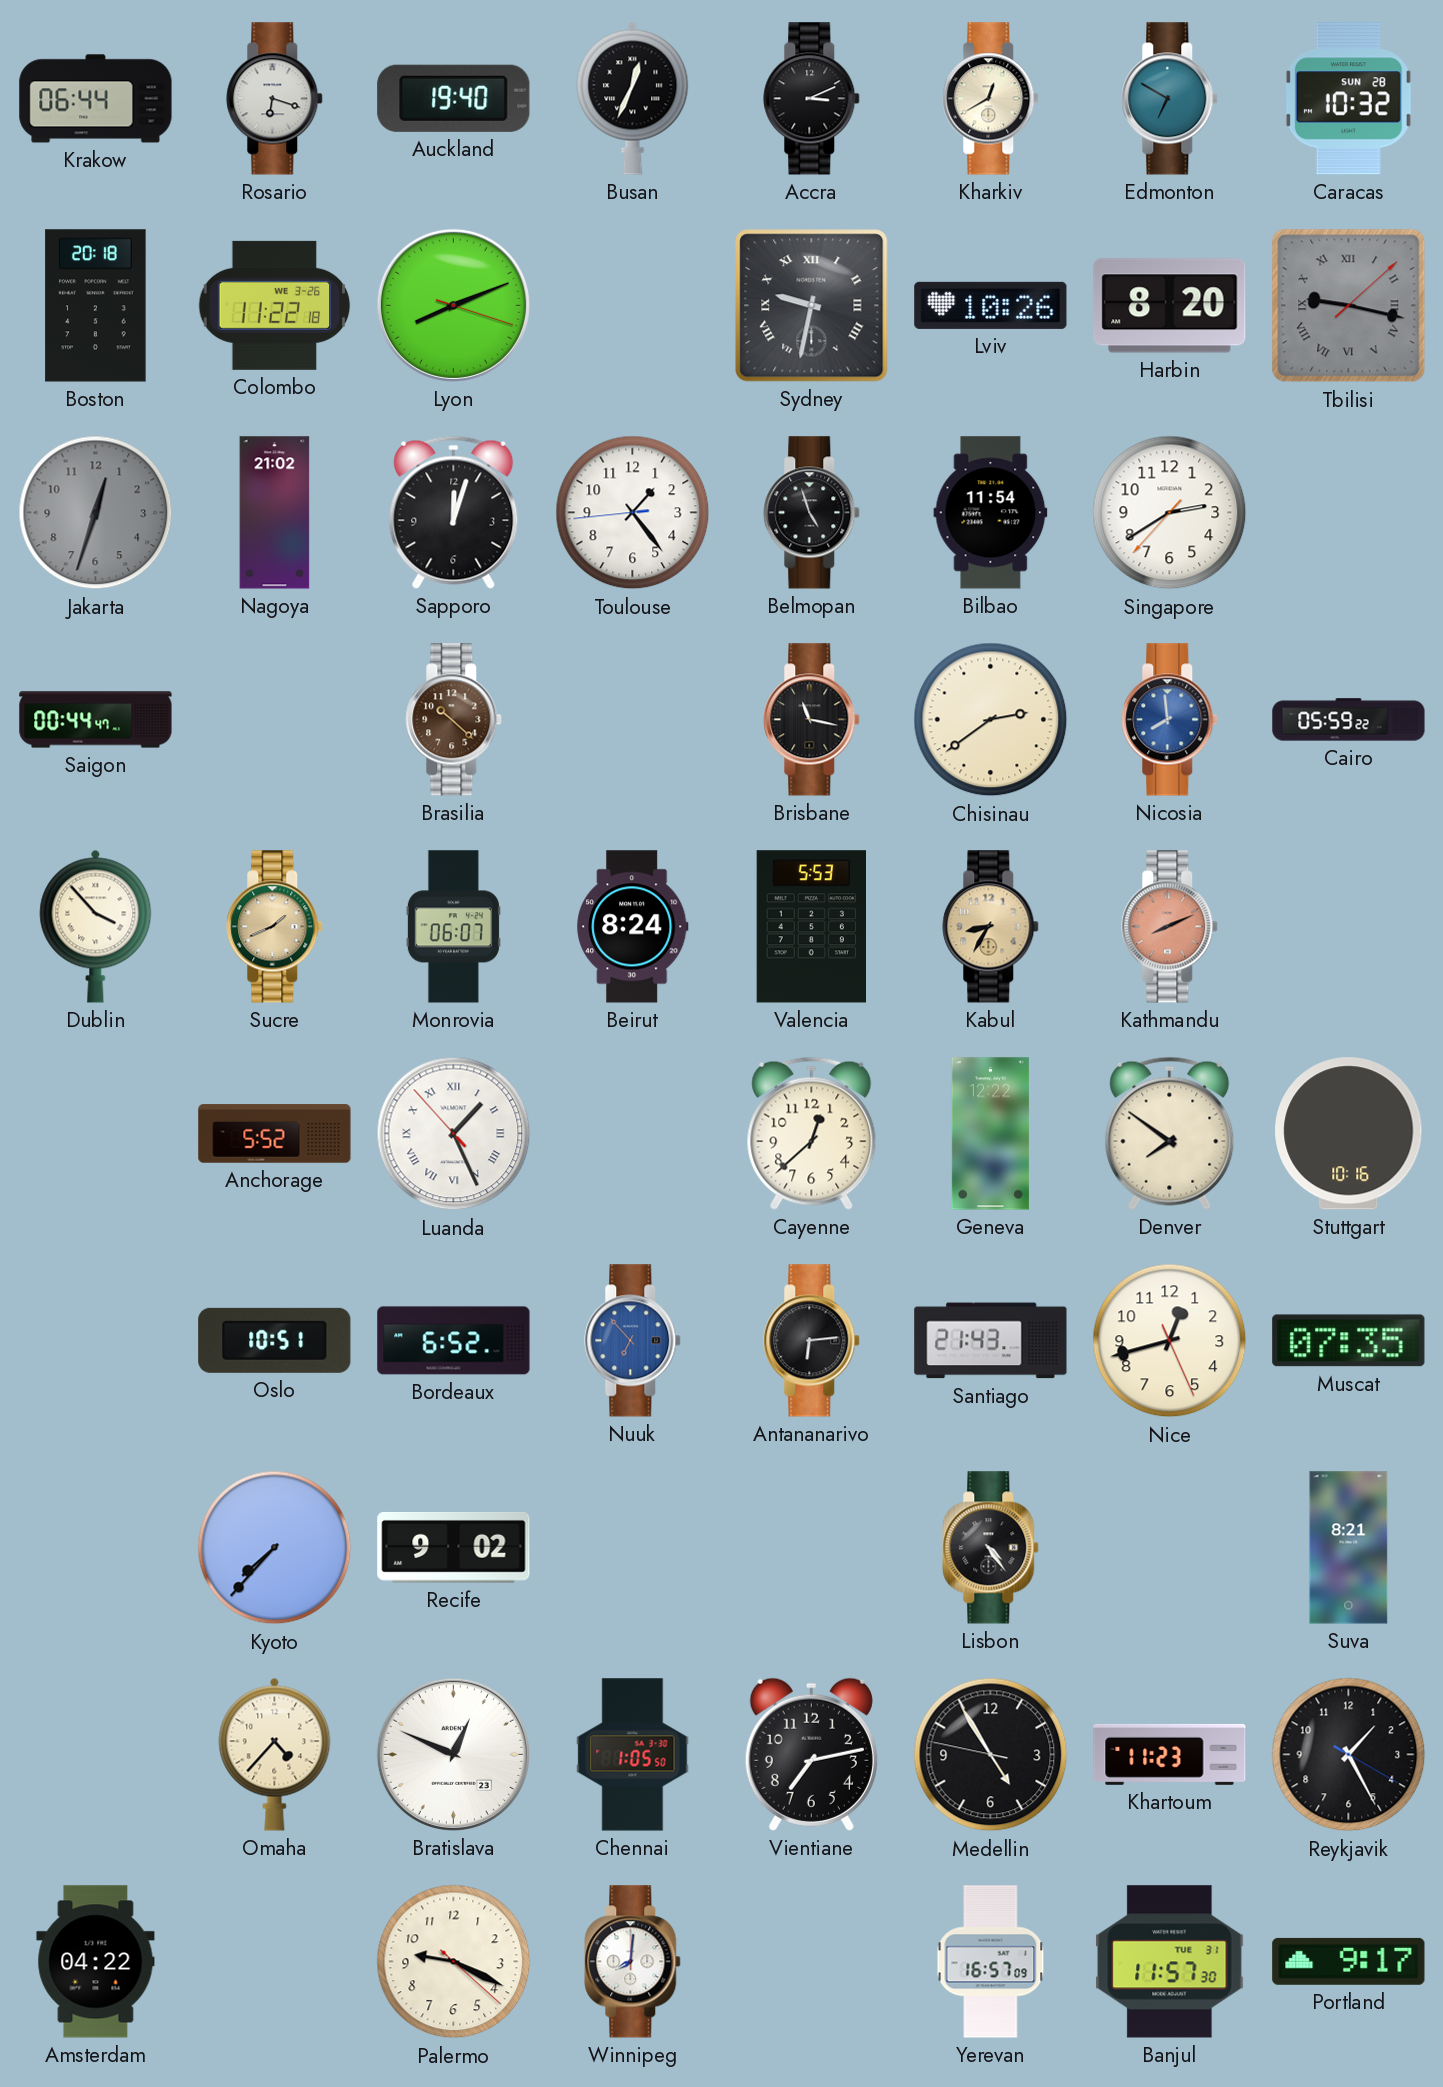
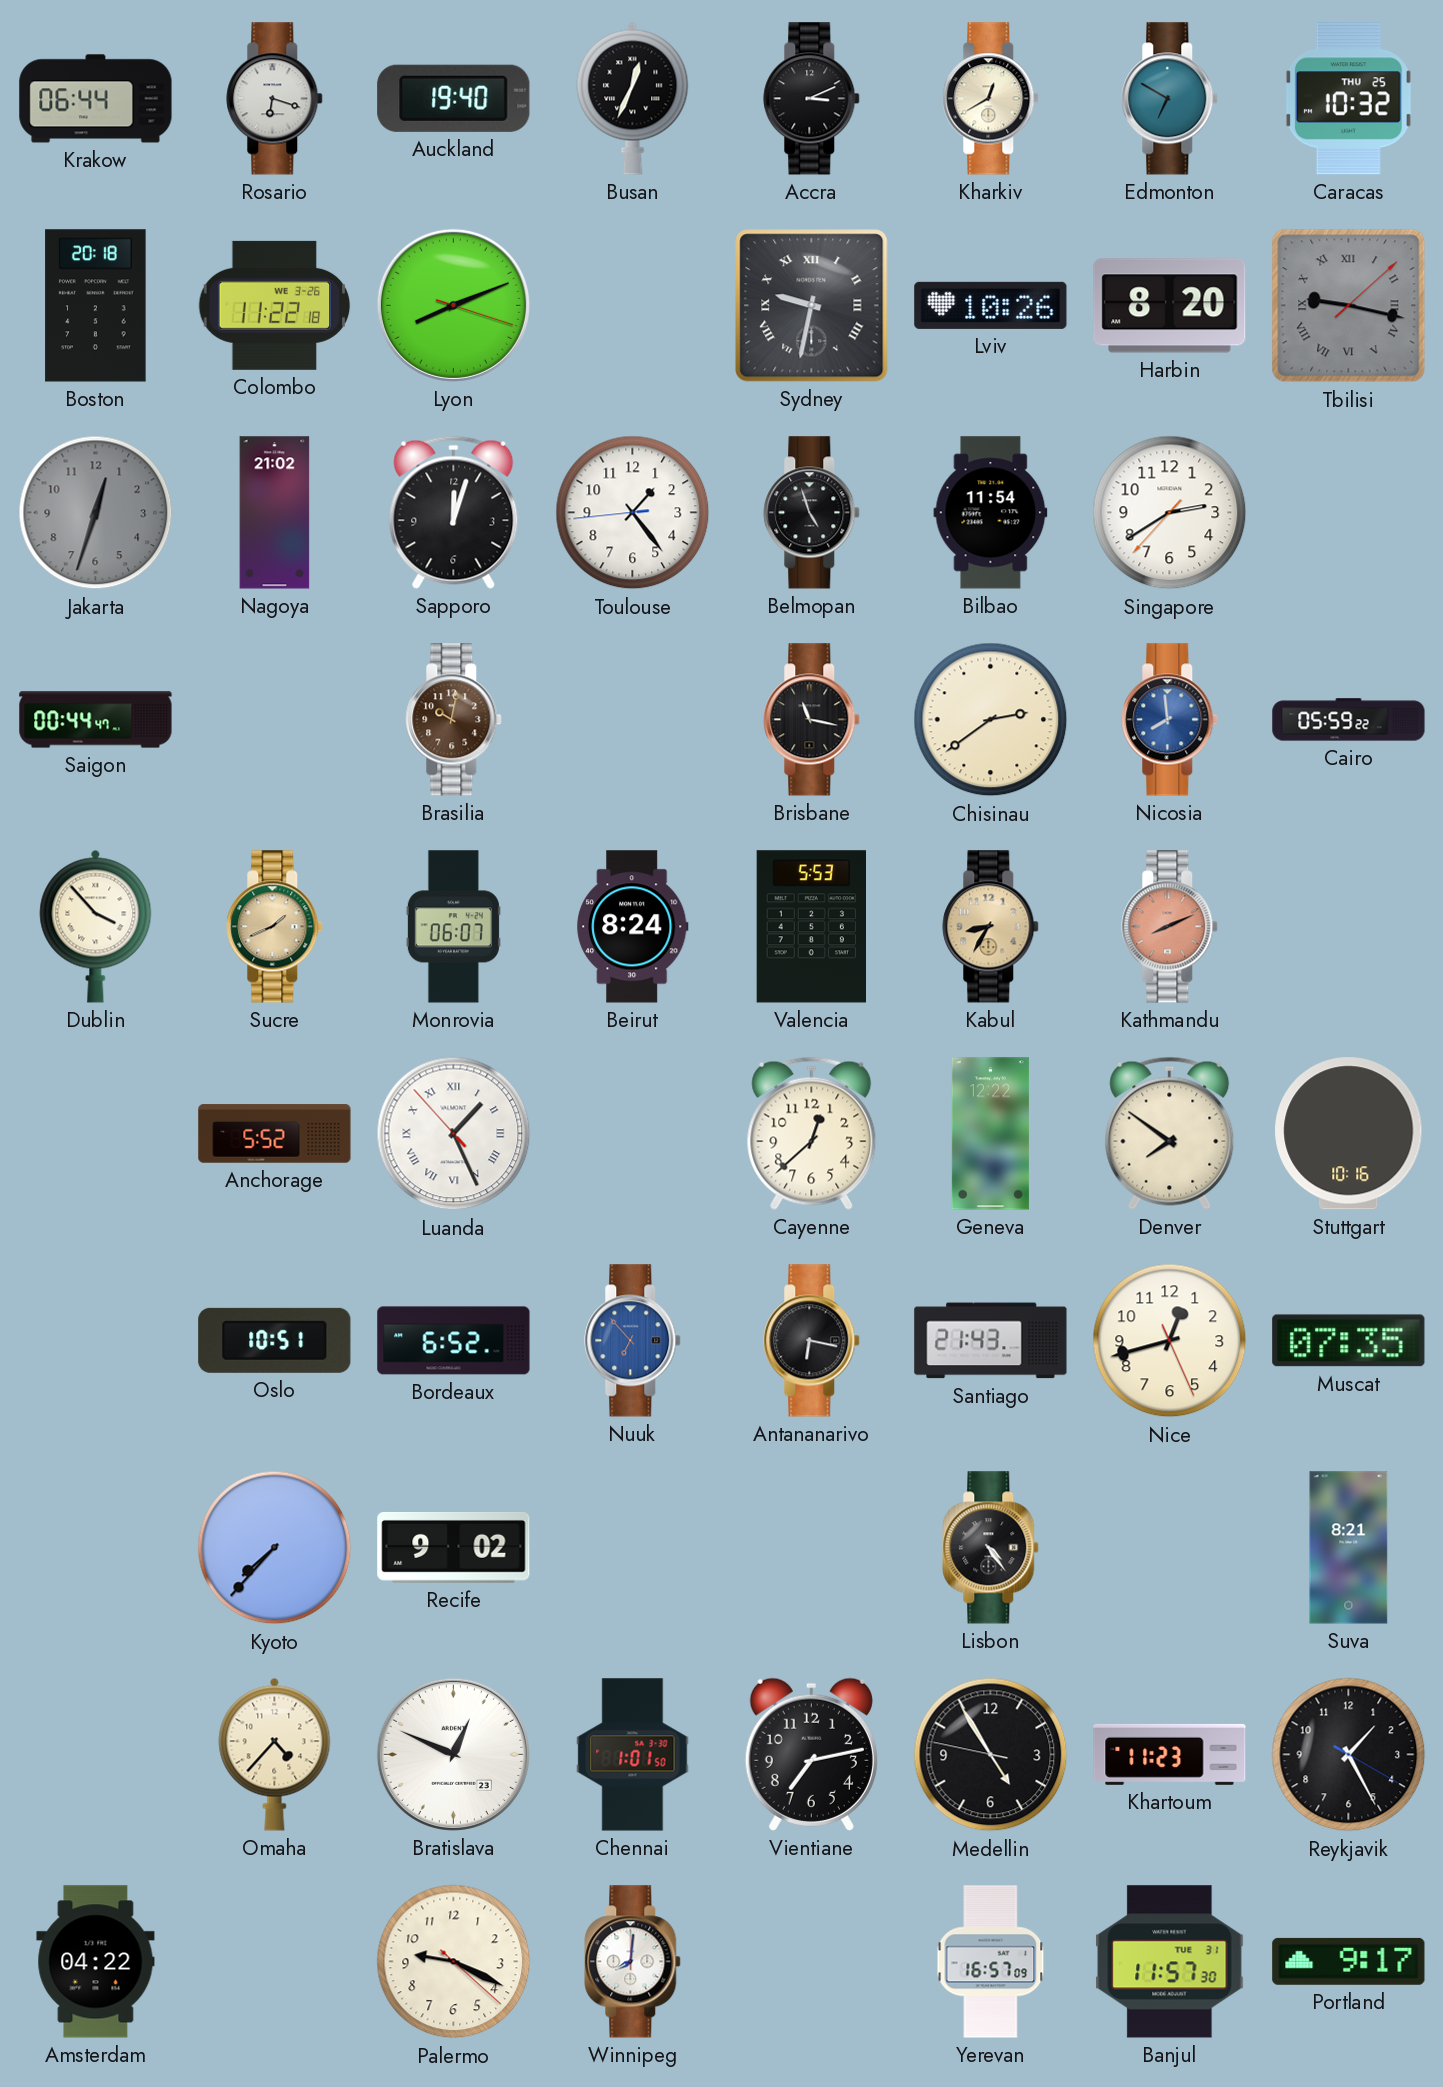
Caracas date: SUN 28 -> THU 25 (1348, 99)
Brasilia: 10:22 -> 10:02 (454, 720)
Antananarivo: 6:14 -> 6:17 (812, 1341)
Chennai: 1:05 -> 1:01 (633, 1755)
